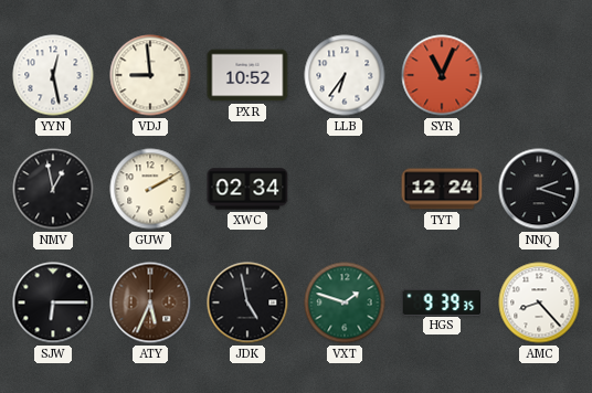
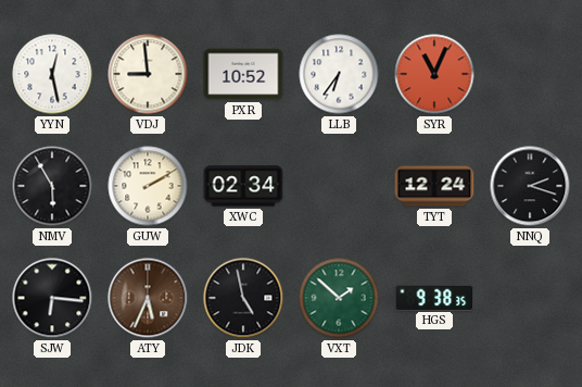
NMV: 12:58 -> 5:55 (52, 186)
SJW: 6:15 -> 6:16 (52, 298)
VXT: 1:48 -> 1:52 (339, 298)
HGS: 9:39 -> 9:38 (434, 297)
AMC: 8:23 -> none (539, 302)
